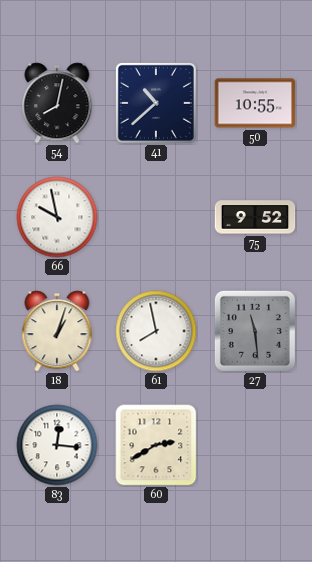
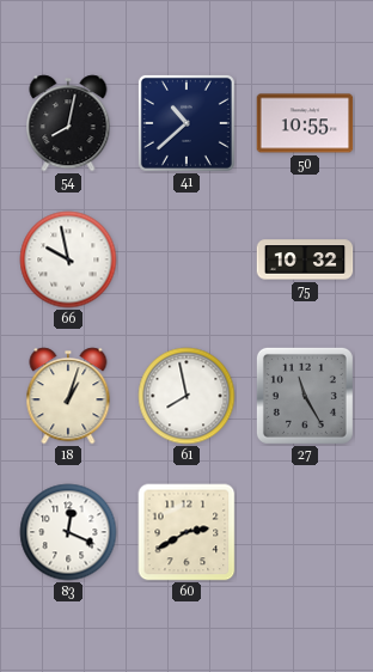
75: 9:52 -> 10:32 (305, 259)
27: 11:29 -> 11:25 (305, 396)
83: 12:16 -> 12:19 (68, 532)
